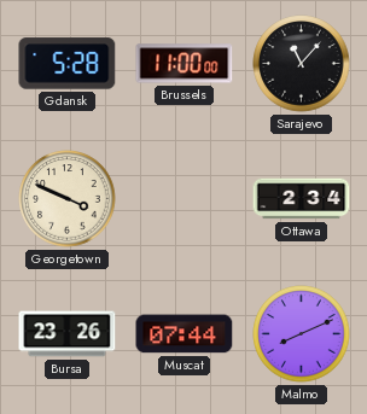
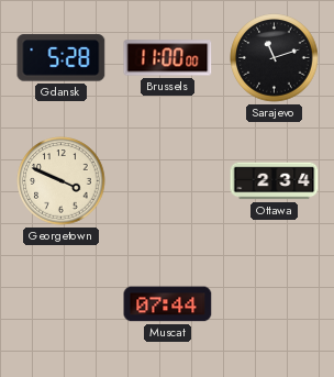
Sarajevo: 11:07 -> 11:12 (275, 58)
Bursa: 23:26 -> none (68, 334)
Malmo: 8:11 -> none (302, 334)
